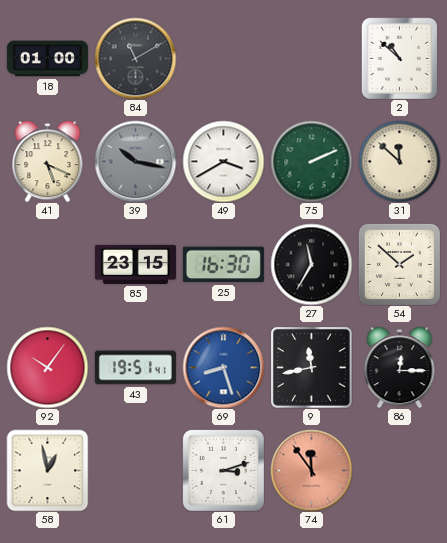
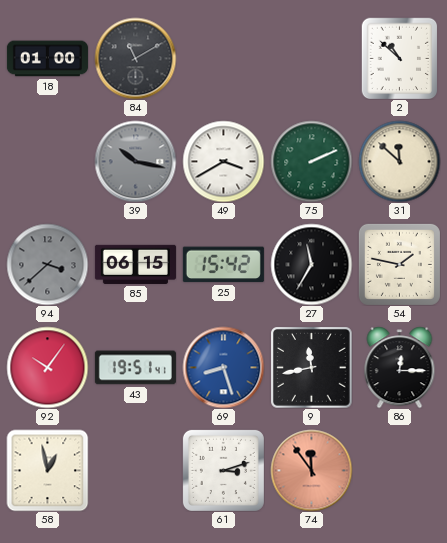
41: 5:19 -> none (48, 161)
94: none -> 3:38 (47, 264)
85: 23:15 -> 06:15 (135, 264)
25: 16:30 -> 15:42 (223, 265)
54: 1:52 -> 1:47 (399, 264)
